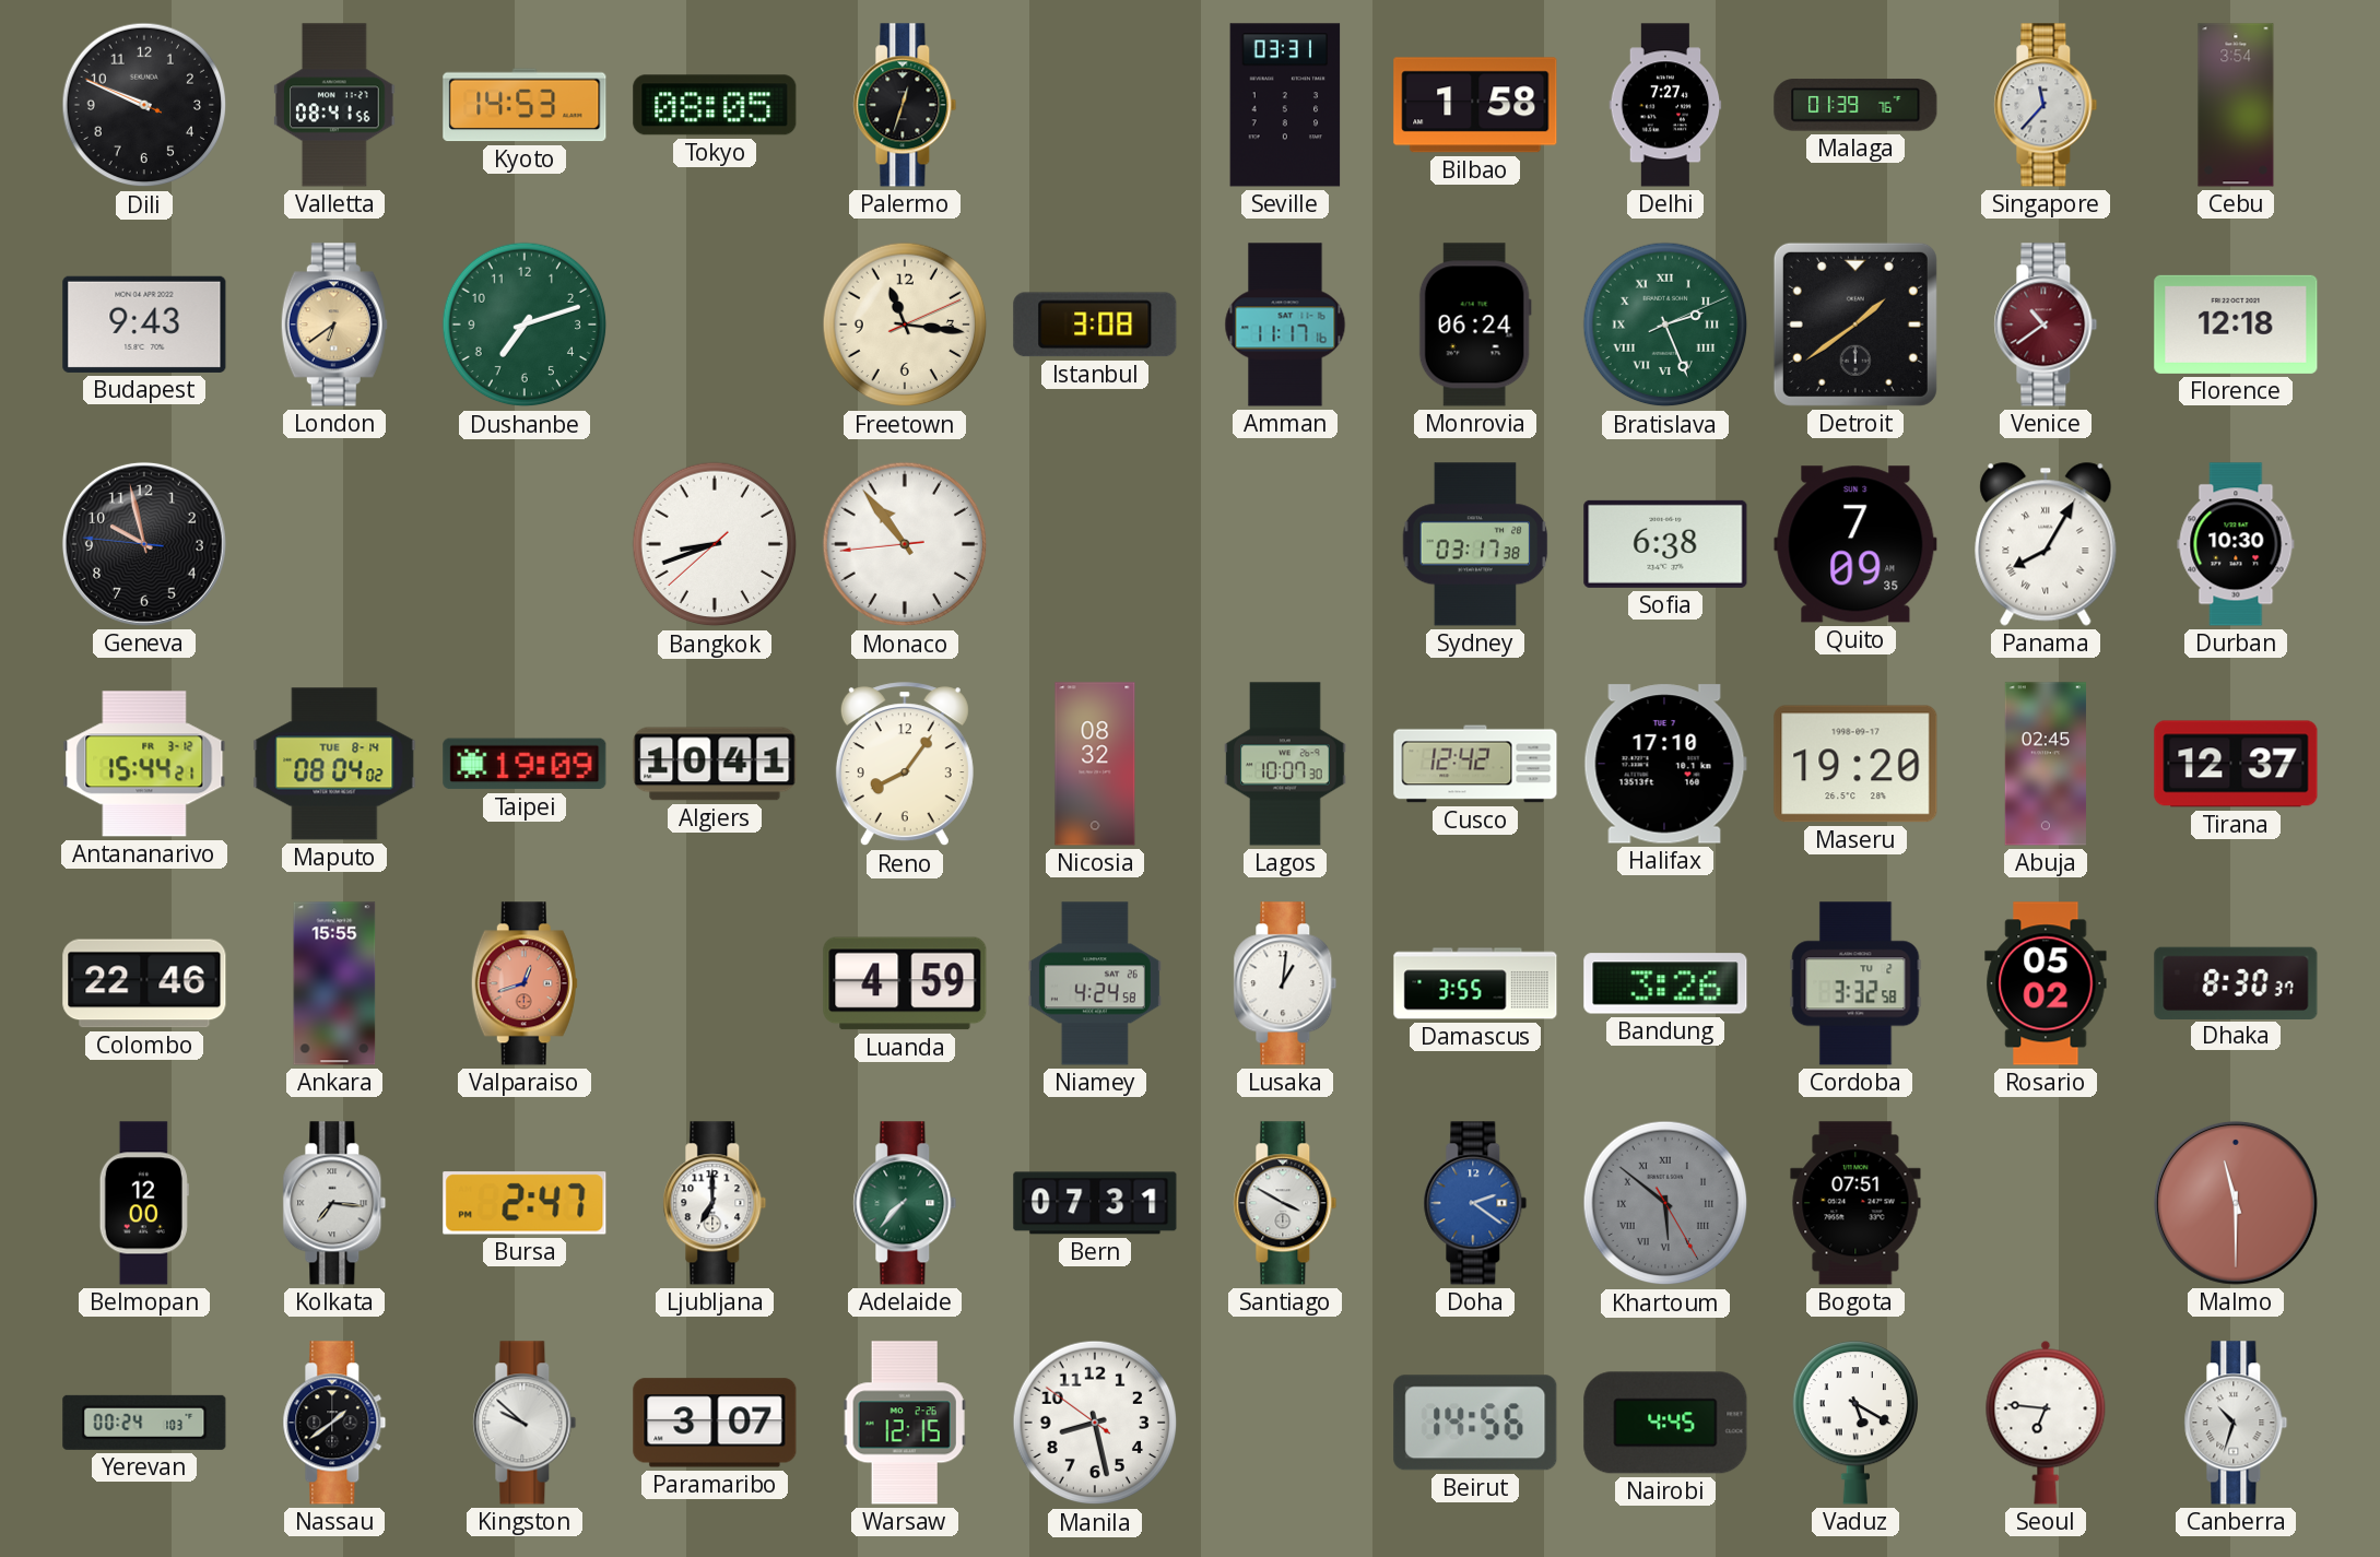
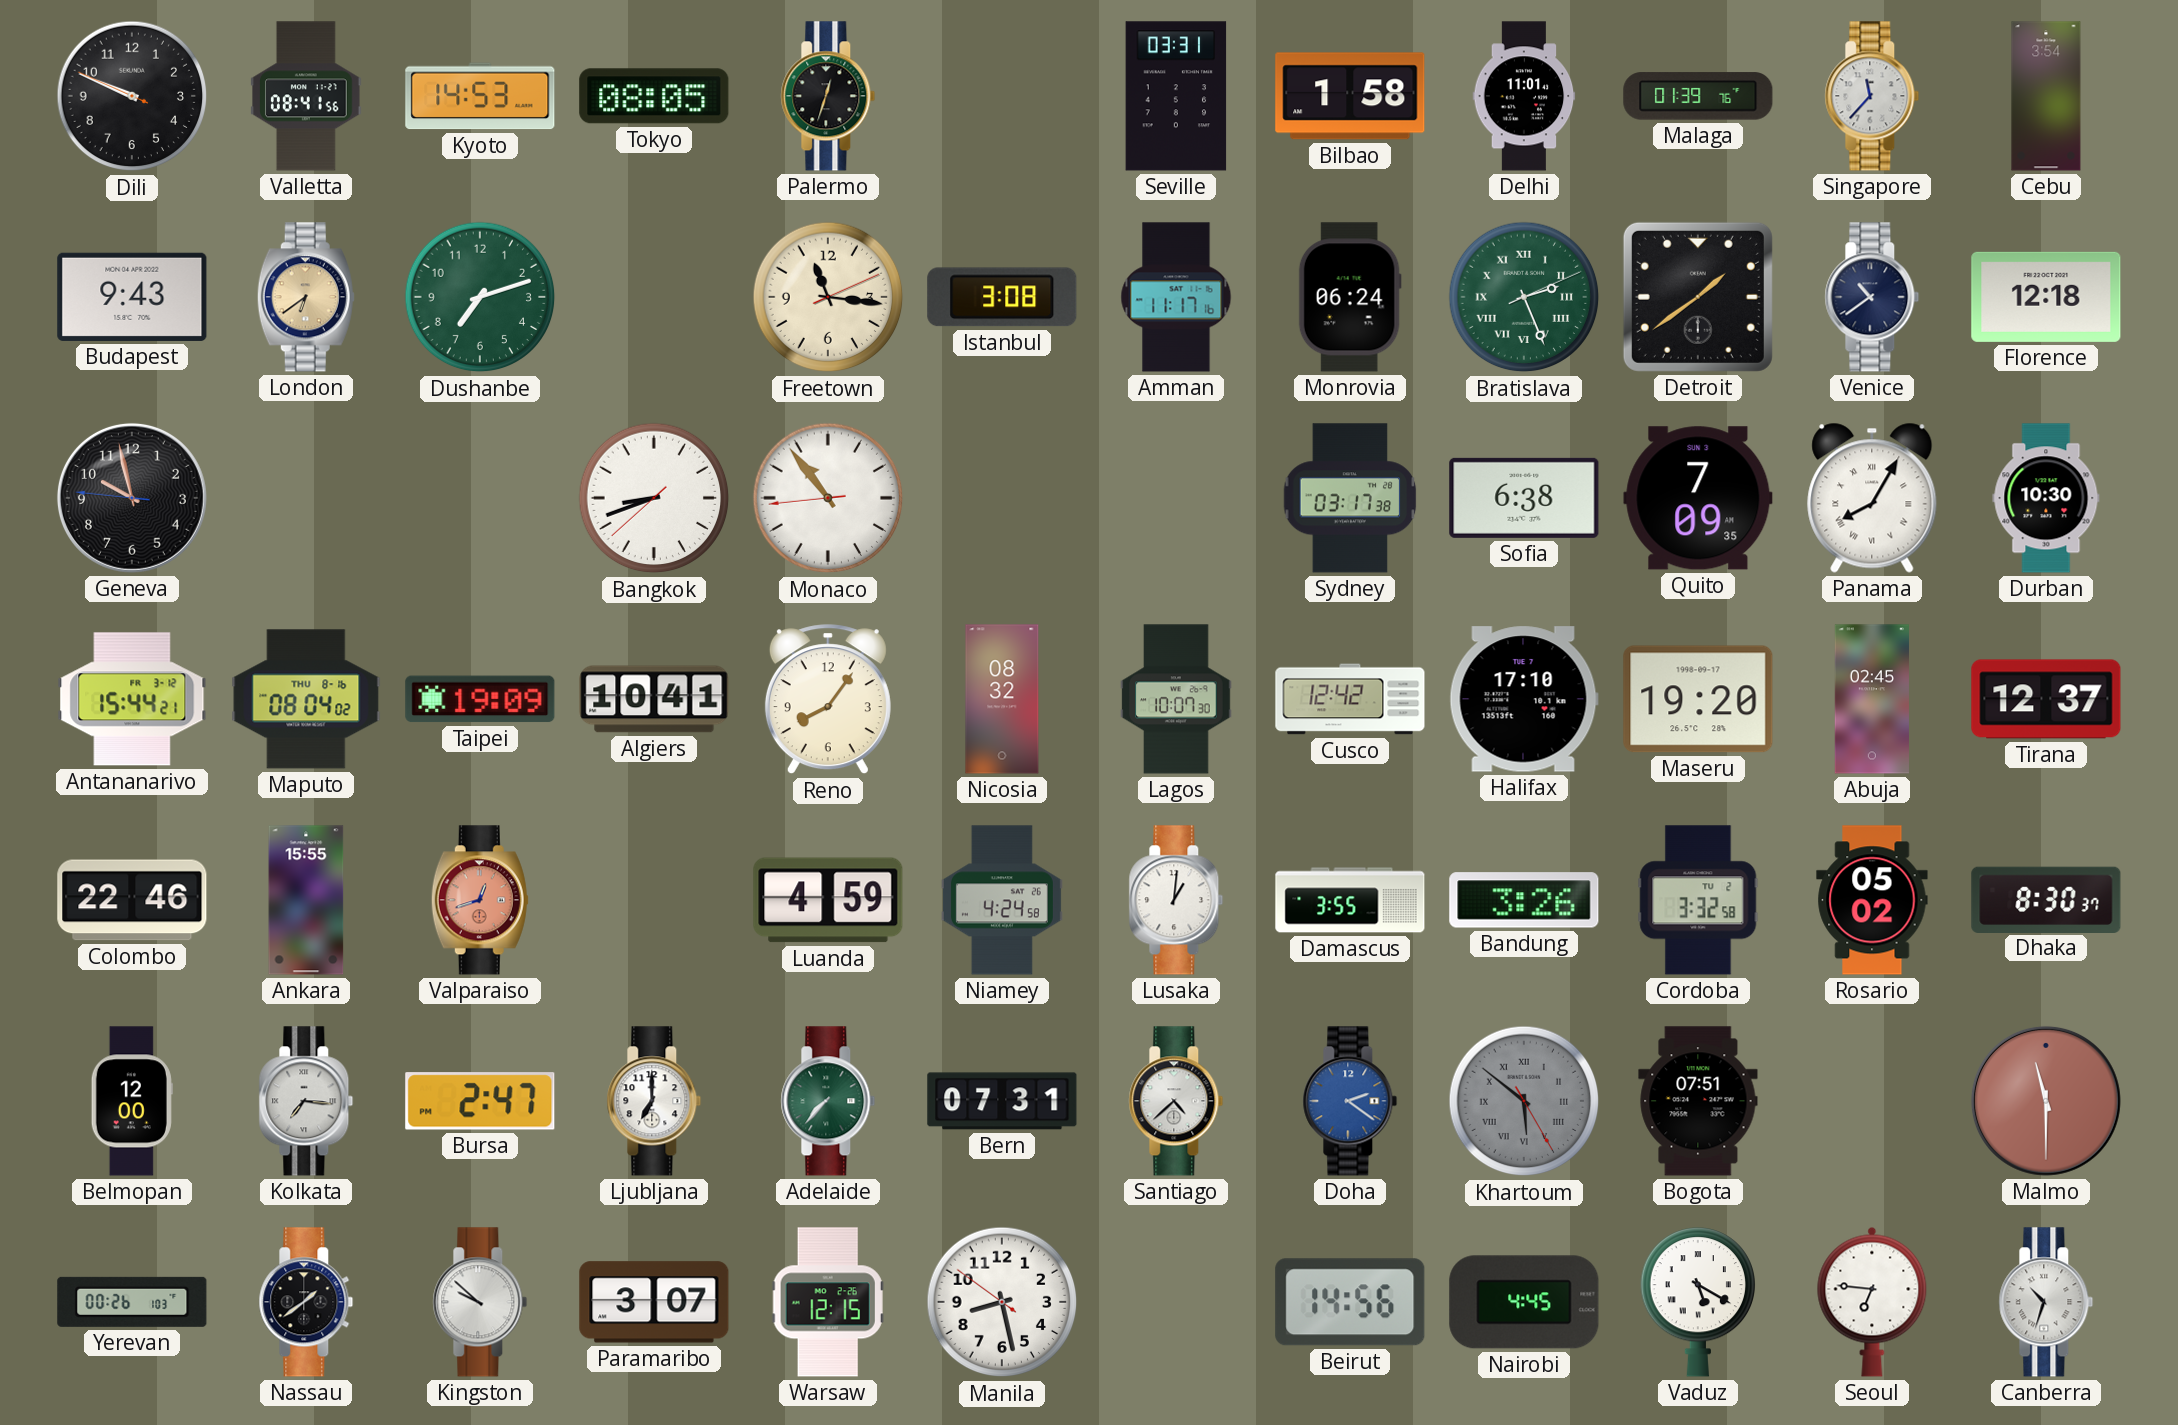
Delhi: 7:27 -> 11:01 (1524, 96)
Venice dial: burgundy -> navy (1872, 297)
Maputo date: TUE 8-14 -> THU 8-16 (306, 699)
Santiago: 3:50 -> 4:38 (1176, 1101)
Yerevan: 00:24 -> 00:26 (132, 1302)
